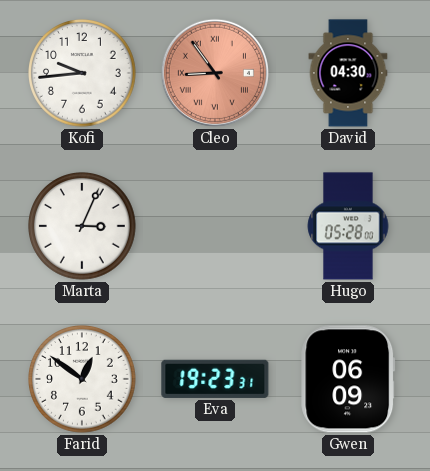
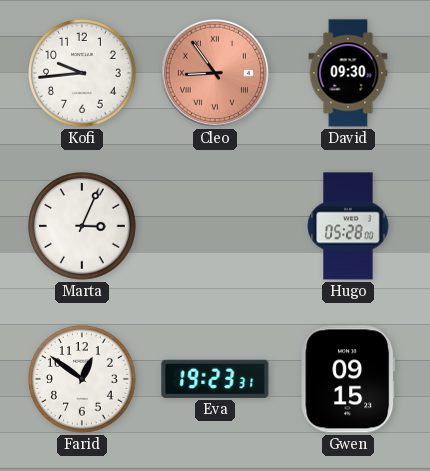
David: 04:30 -> 09:30 (348, 73)
Gwen: 06:09 -> 09:15 (348, 379)
